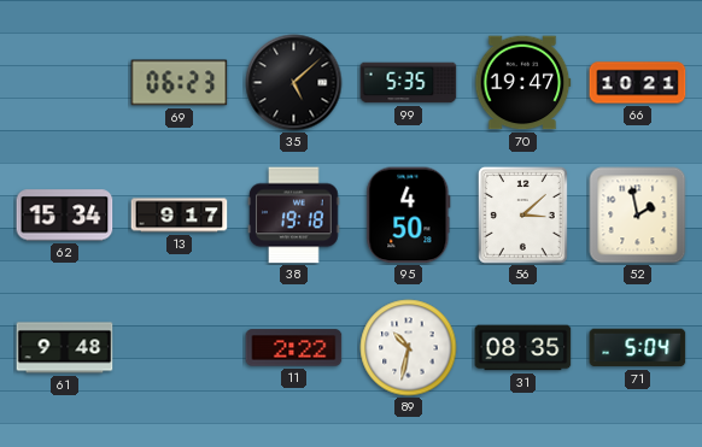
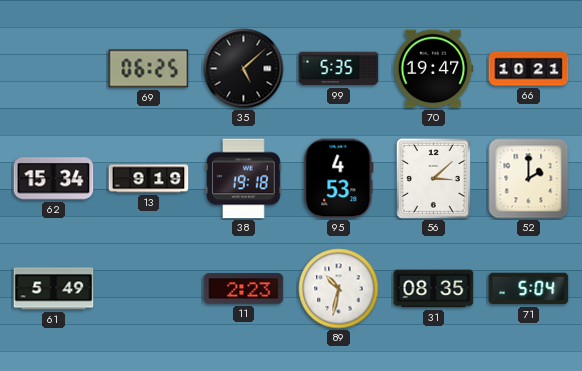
69: 06:23 -> 06:25 (149, 69)
13: 9:17 -> 9:19 (149, 179)
95: 4:50 -> 4:53 (339, 179)
52: 1:58 -> 2:00 (529, 179)
61: 9:48 -> 5:49 (54, 289)
11: 2:22 -> 2:23 (244, 289)
